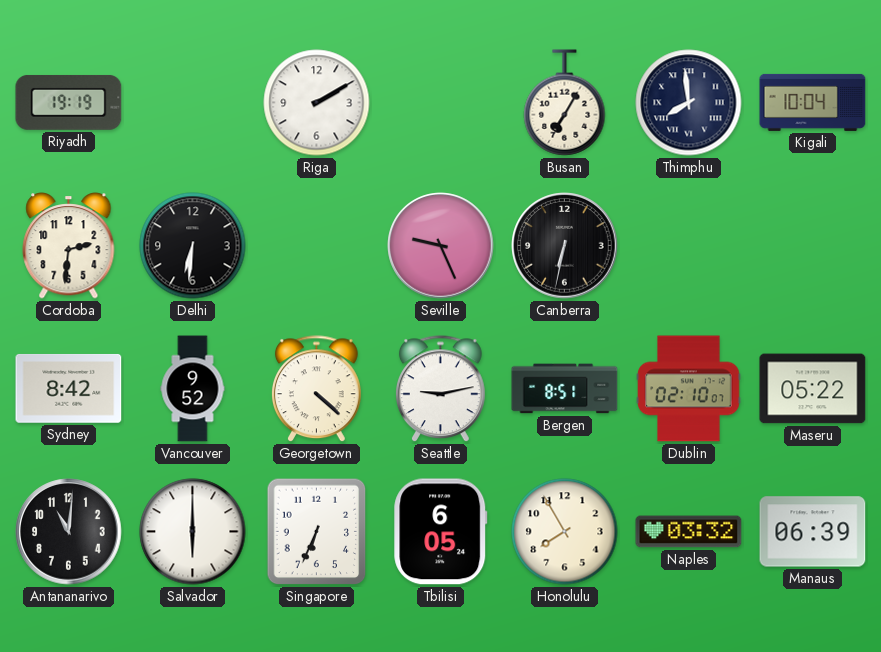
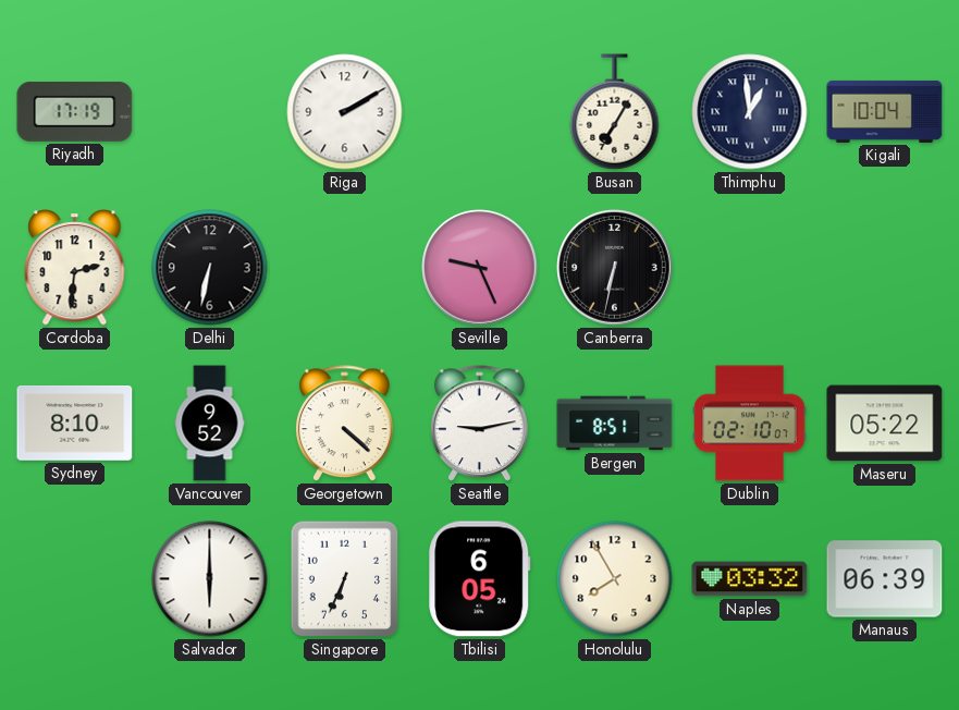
Riyadh: 19:19 -> 17:19 (75, 111)
Thimphu: 7:59 -> 12:59 (750, 112)
Delhi: 6:31 -> 6:32 (210, 268)
Sydney: 8:42 -> 8:10 (75, 424)
Antananarivo: 11:01 -> none (69, 532)
